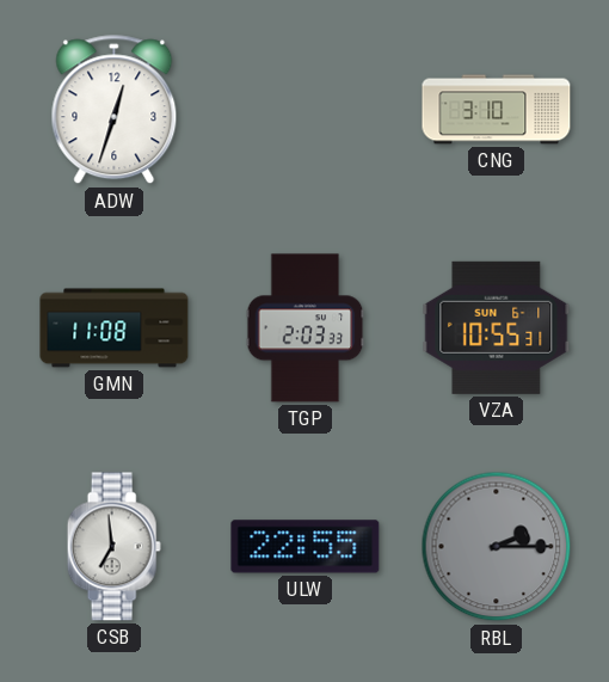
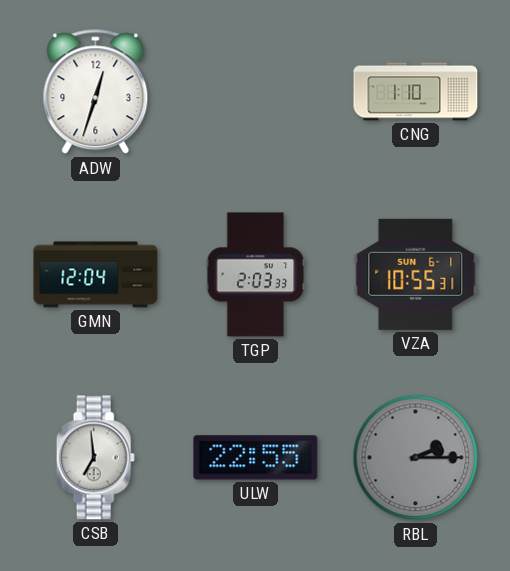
CNG: 3:10 -> 1:10 (416, 92)
GMN: 11:08 -> 12:04 (96, 275)
